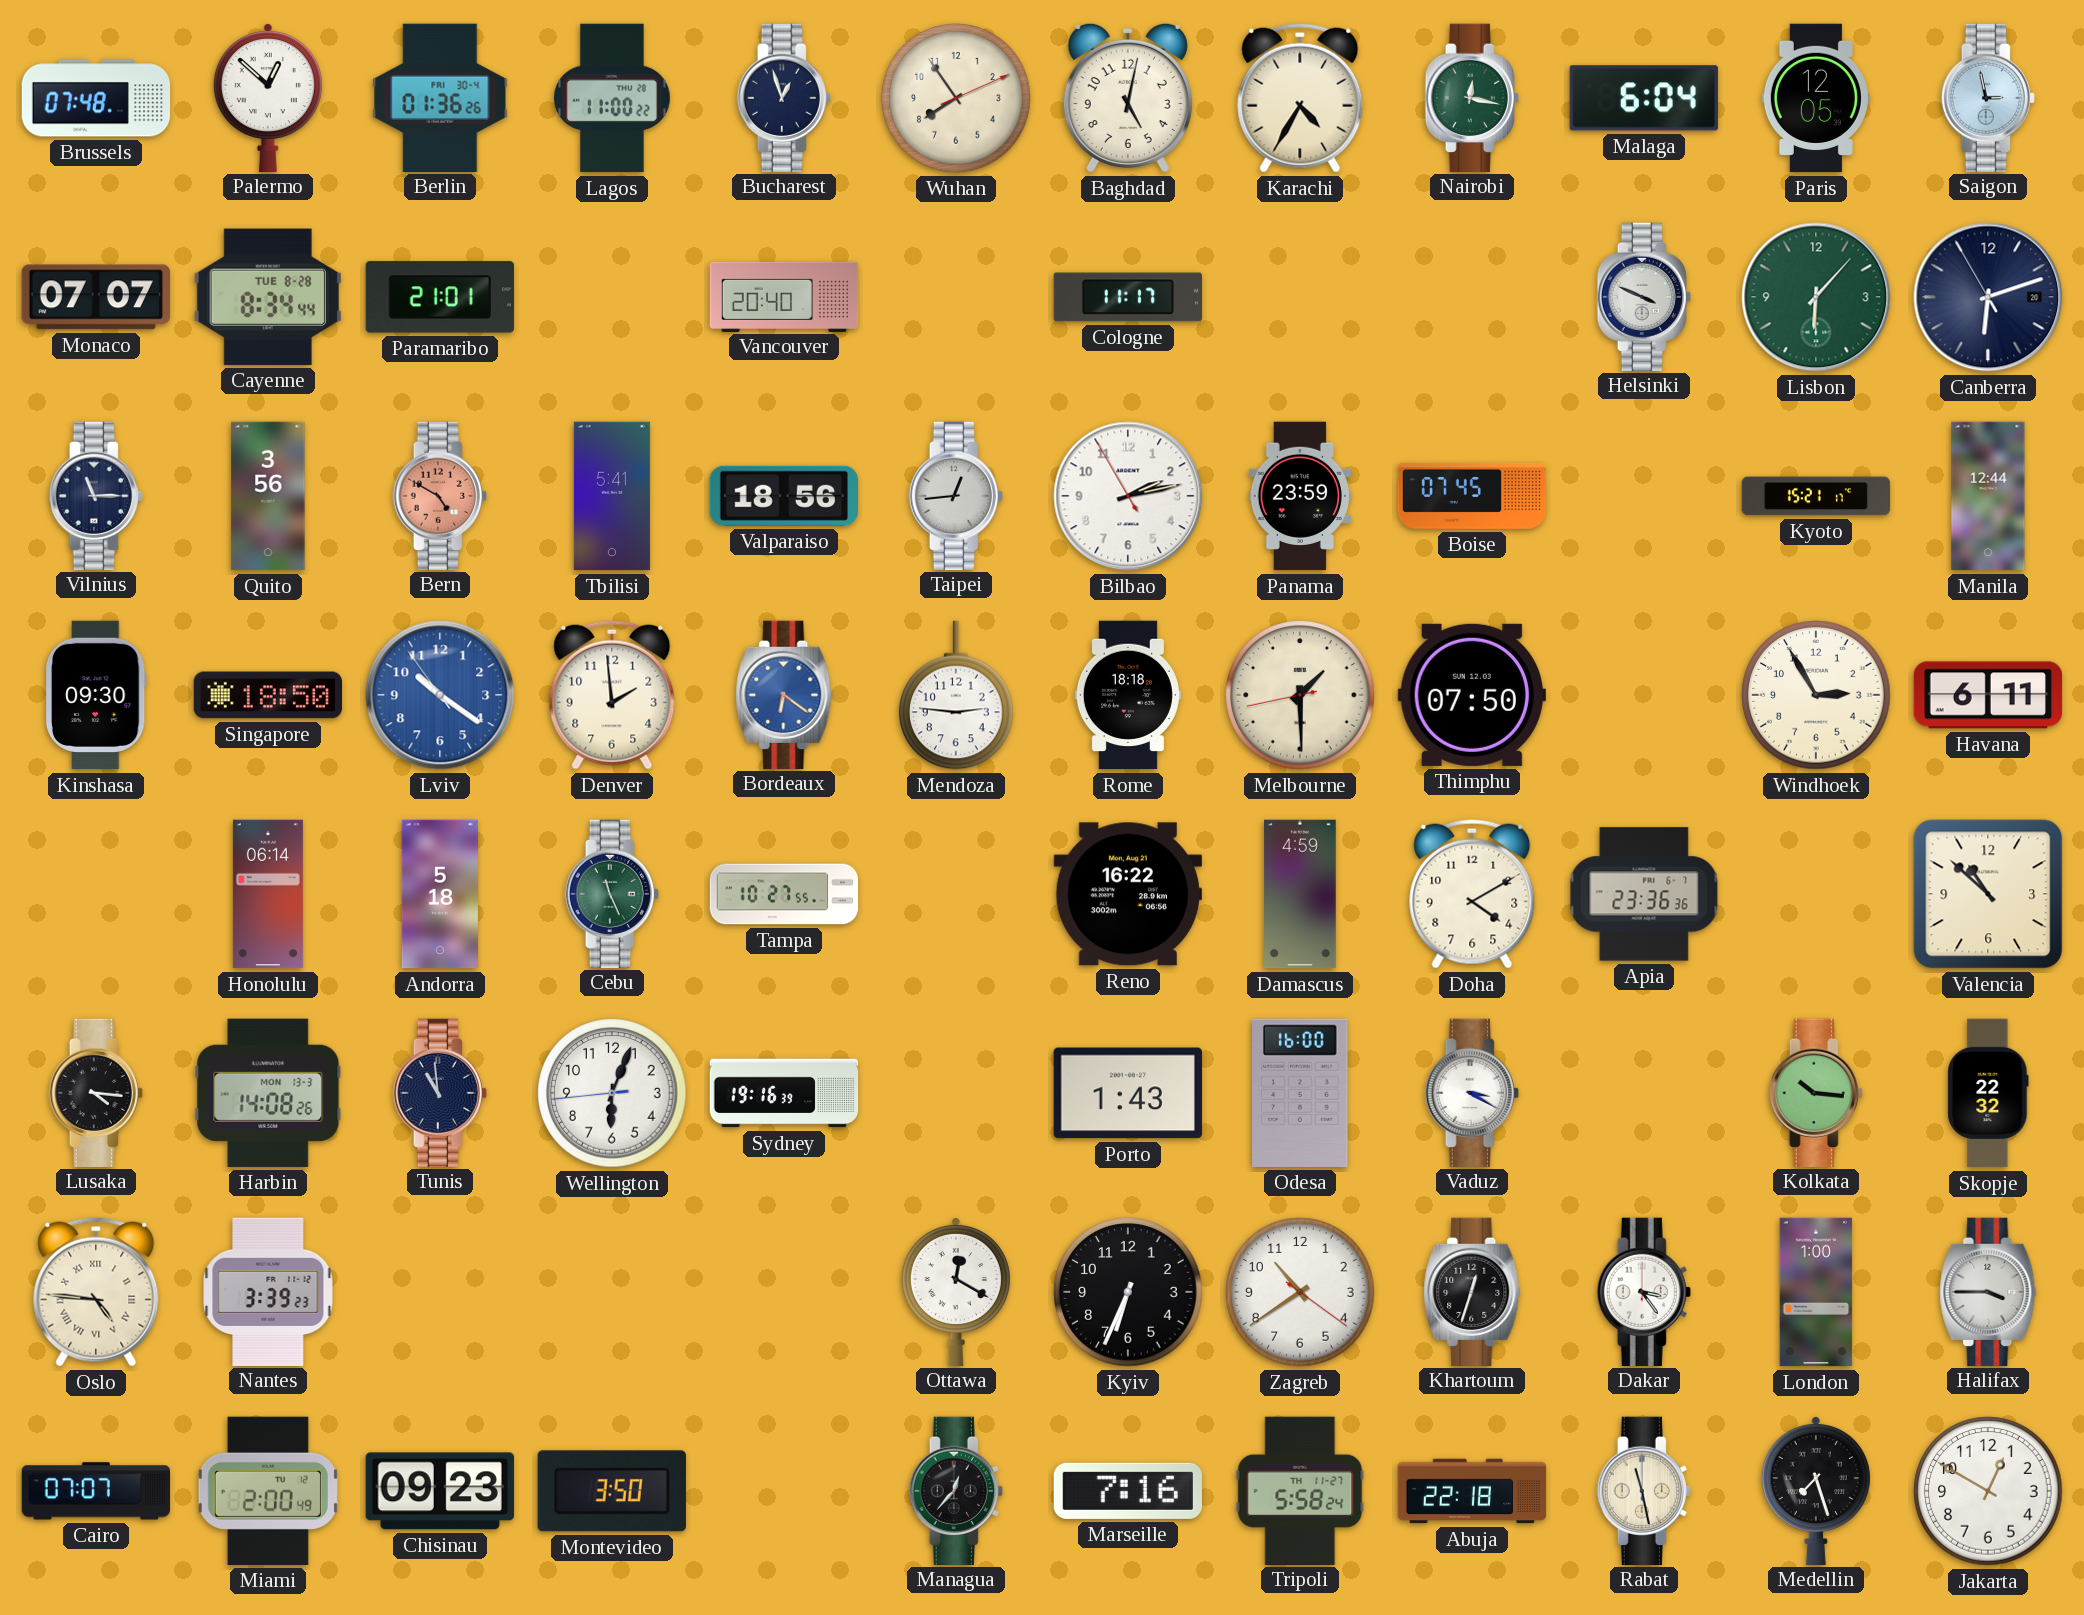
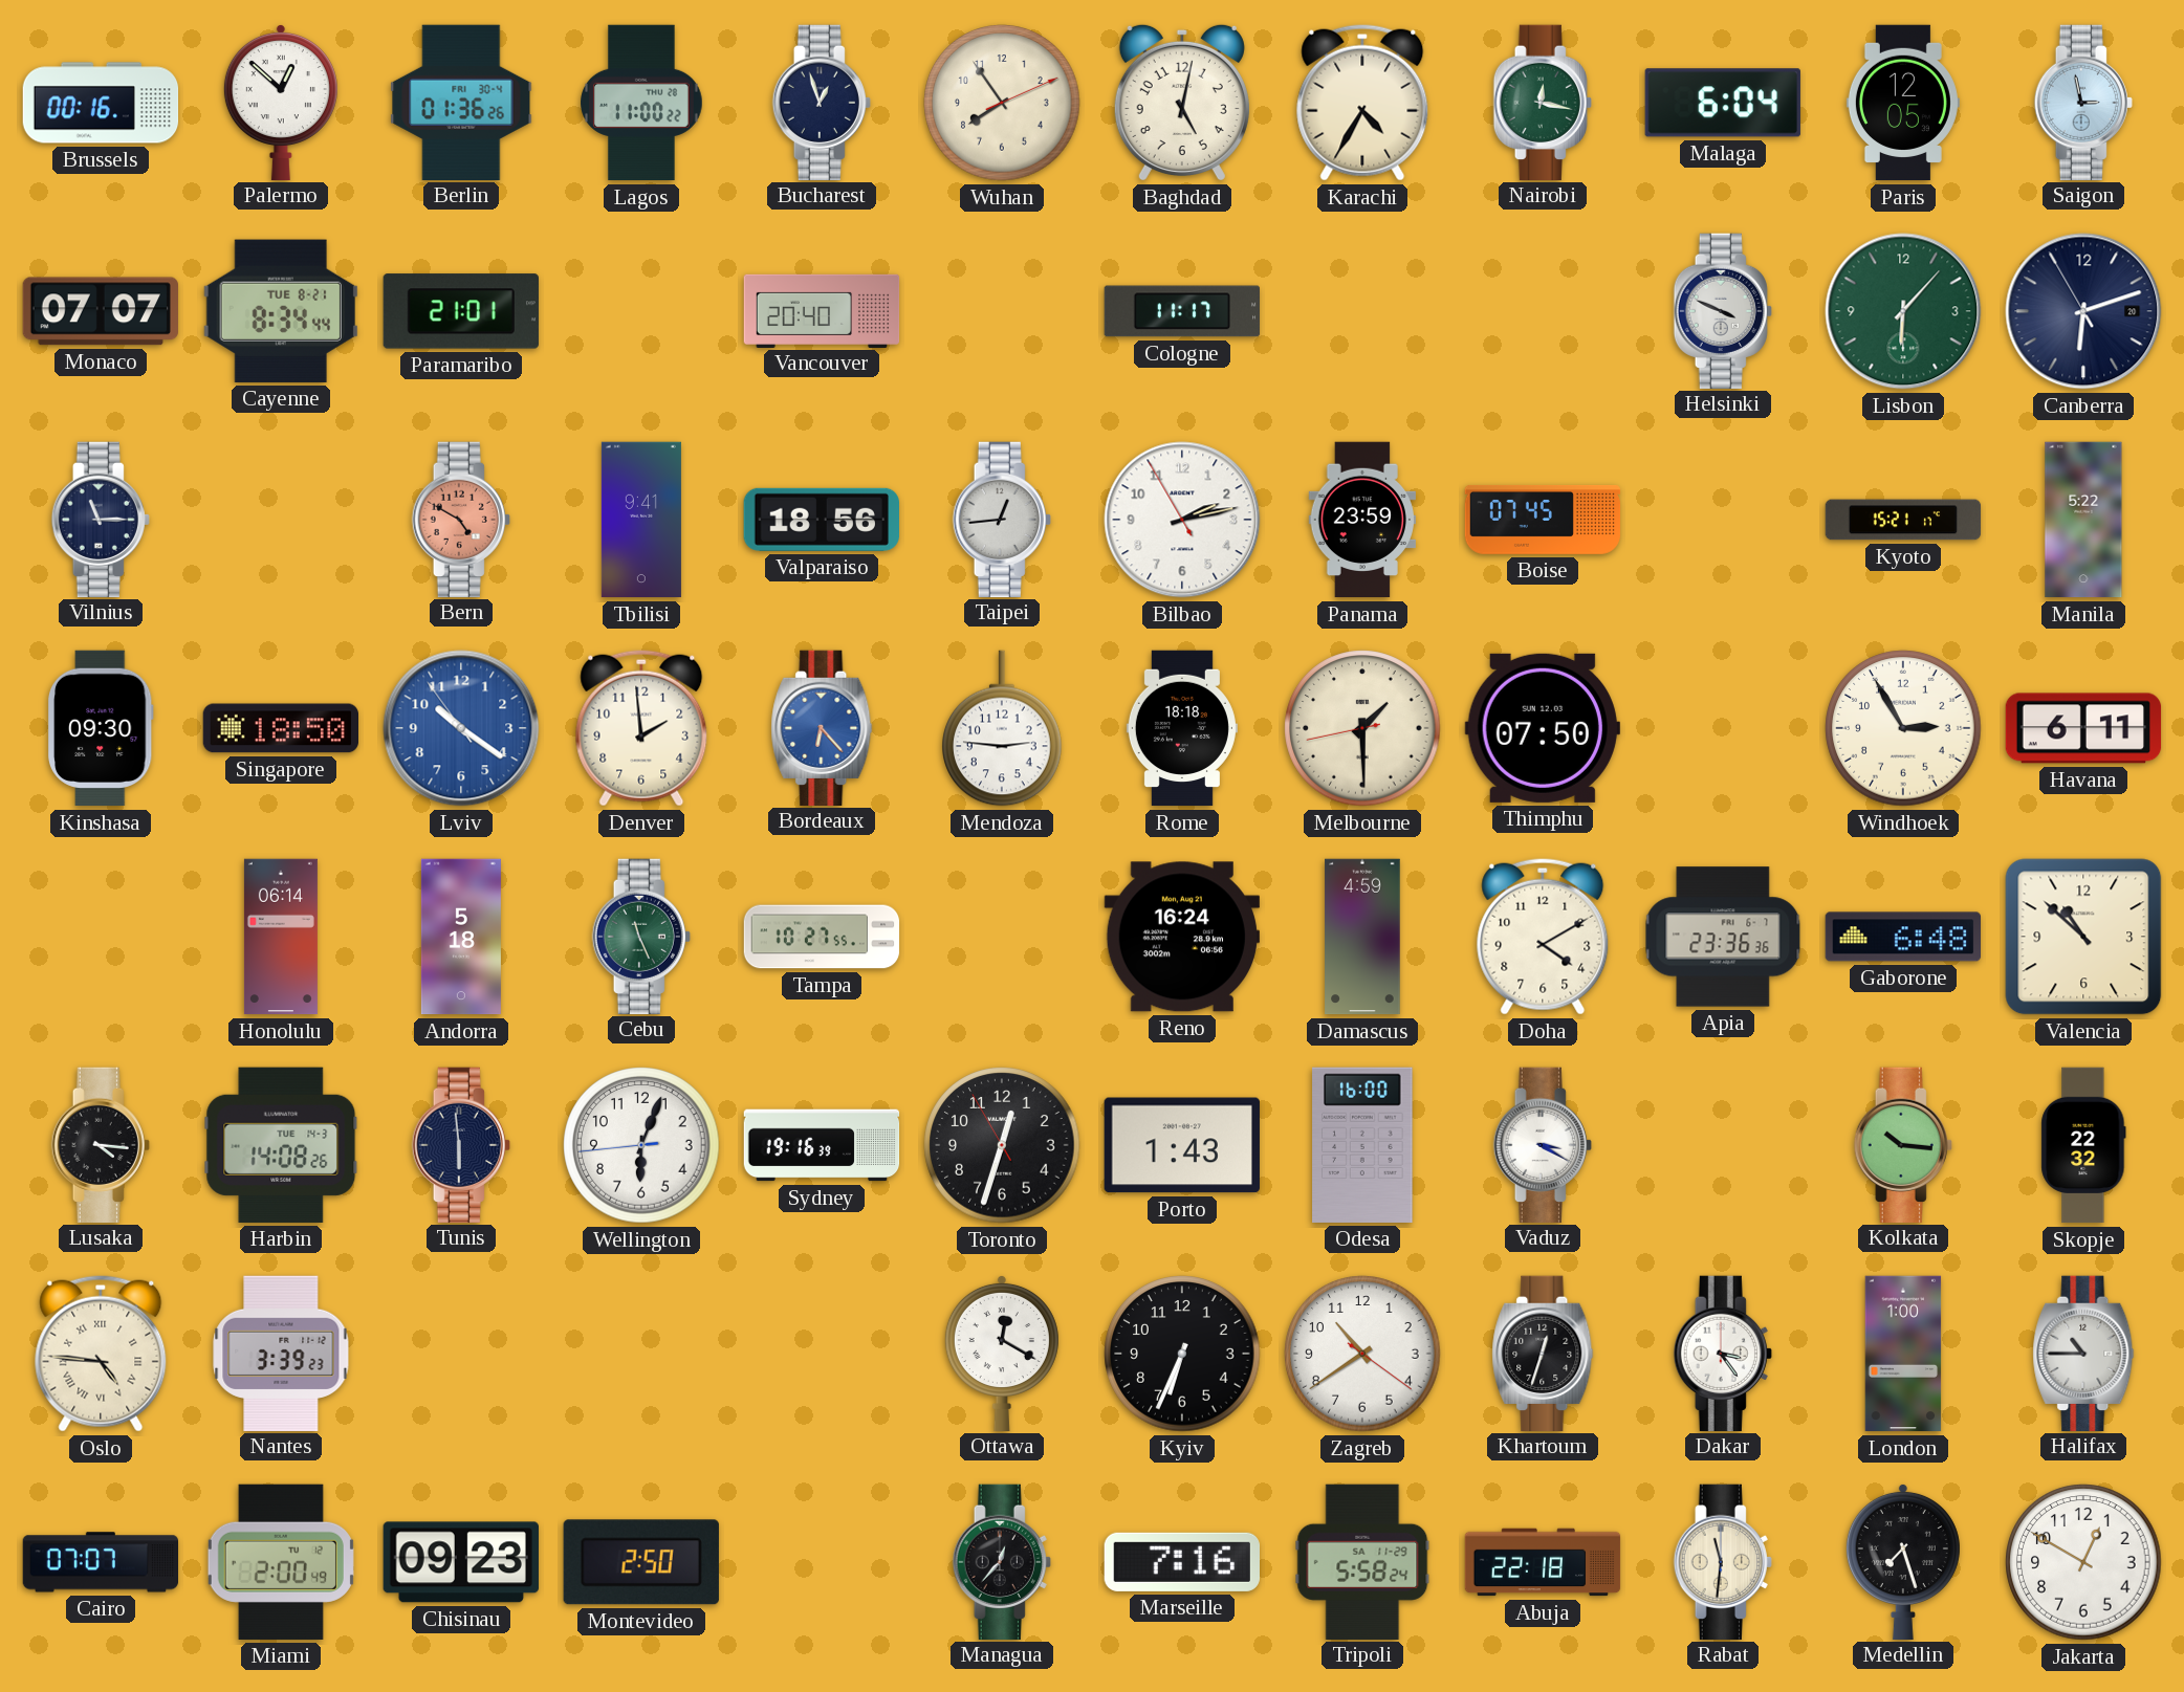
Brussels: 07:48 -> 00:16 (101, 103)
Cayenne date: TUE 8-28 -> TUE 8-21 (281, 311)
Quito: 3:56 -> none (268, 496)
Tbilisi: 5:41 -> 9:41 (641, 520)
Manila: 12:44 -> 5:22 (2083, 520)
Bordeaux: 6:21 -> 6:23 (822, 727)
Reno: 16:22 -> 16:24 (1181, 937)
Gaborone: none -> 6:48 (1902, 937)
Harbin date: MON 13-3 -> TUE 14-3 (281, 1145)
Tunis: 10:59 -> 5:59 (461, 1144)
Toronto: none -> 12:32 (1002, 1145)
Halifax: 3:45 -> 10:45 (2083, 1353)
Montevideo: 3:50 -> 2:50 (641, 1562)
Tripoli date: TH 11-27 -> SA 11-29 (1362, 1561)
Rabat: 11:28 -> 11:31 (1723, 1561)
